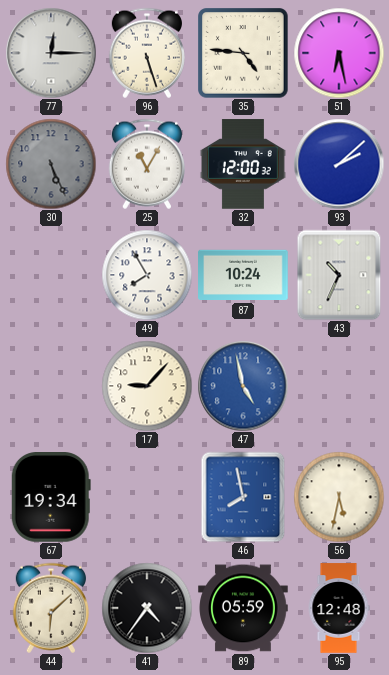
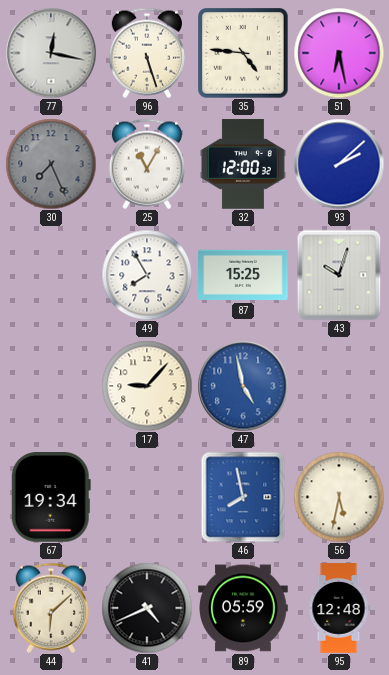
77: 12:15 -> 12:17 (51, 53)
30: 5:26 -> 7:26 (51, 164)
87: 10:24 -> 15:25 (243, 275)
43: 10:34 -> 10:03 (339, 275)
41: 4:36 -> 4:41 (147, 608)
